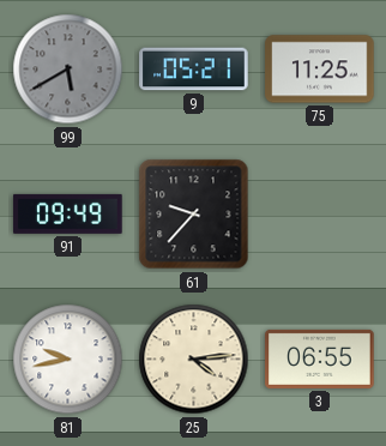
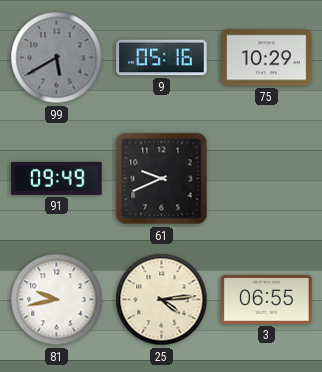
9: 05:21 -> 05:16 (162, 58)
75: 11:25 -> 10:29 (267, 58)
61: 9:37 -> 9:41 (162, 179)
